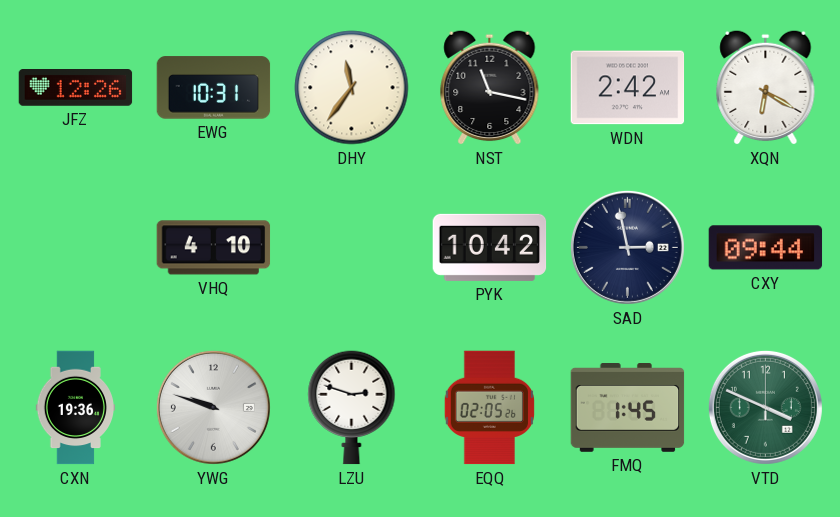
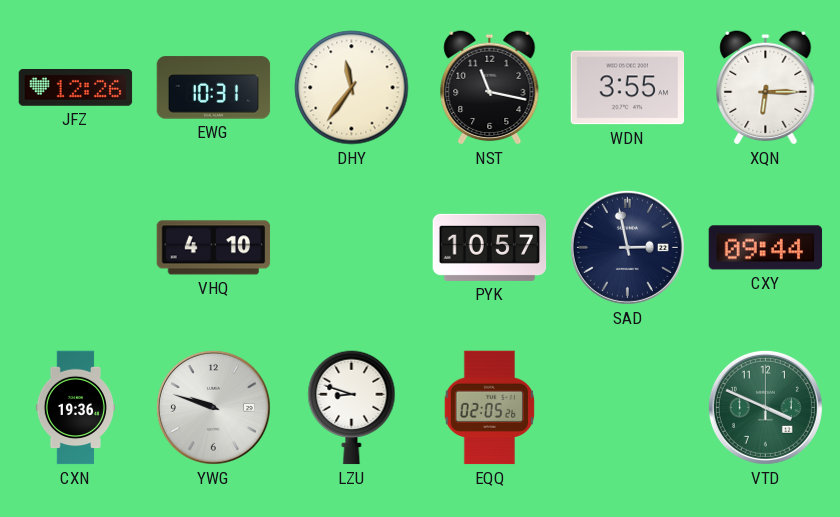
WDN: 2:42 -> 3:55 (628, 88)
XQN: 6:20 -> 6:15 (766, 87)
PYK: 10:42 -> 10:57 (490, 247)
LZU: 2:48 -> 8:48 (352, 408)
FMQ: 1:45 -> none (628, 408)
